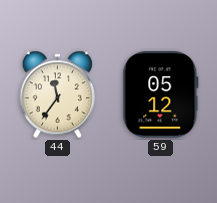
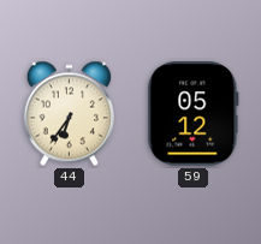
44: 11:36 -> 6:36 (69, 114)
